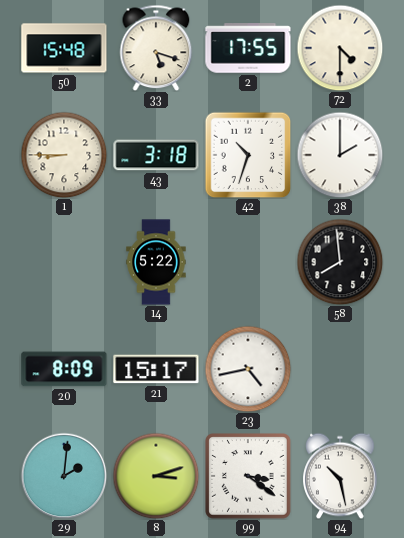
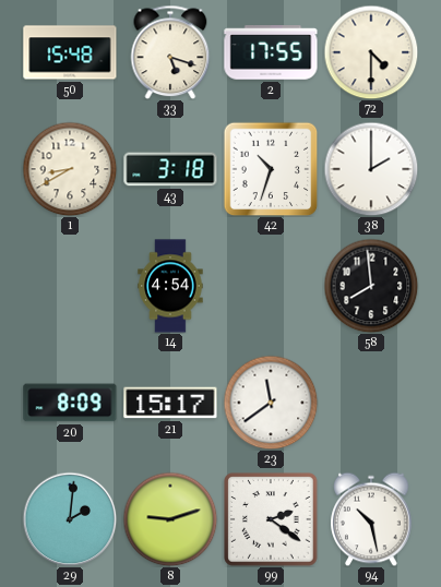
1: 8:45 -> 8:40 (70, 169)
14: 5:22 -> 4:54 (170, 286)
23: 4:43 -> 11:39 (271, 403)
8: 3:12 -> 9:12 (170, 519)
99: 3:21 -> 2:21 (271, 519)
